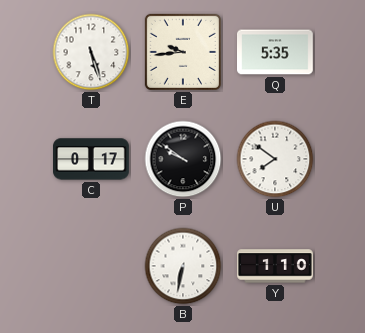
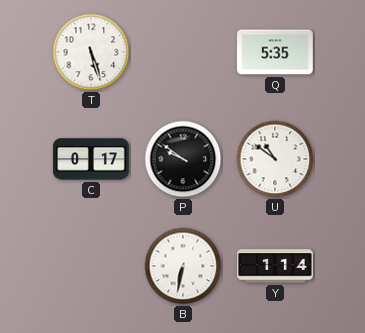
E: 9:44 -> none (183, 52)
U: 7:51 -> 10:51 (275, 159)
Y: 1:10 -> 1:14 (275, 266)
